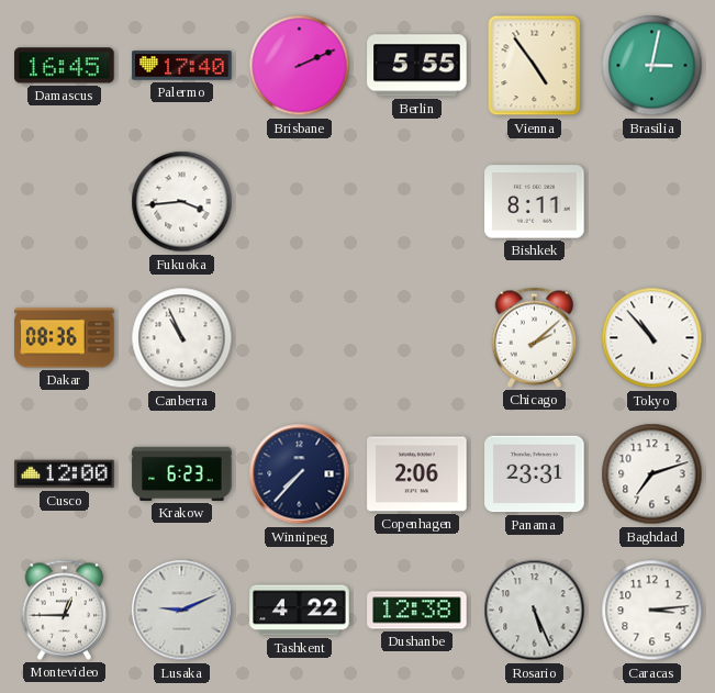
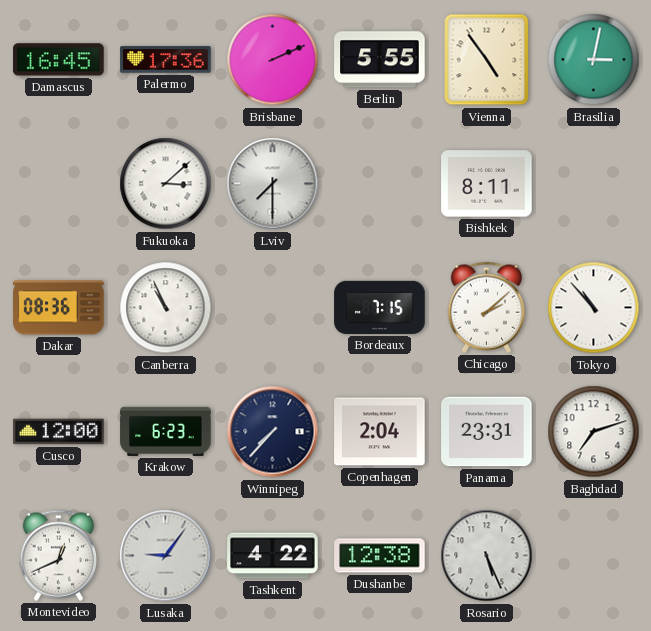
Palermo: 17:40 -> 17:36 (166, 60)
Fukuoka: 3:44 -> 3:08 (166, 184)
Lviv: none -> 7:30 (273, 184)
Bordeaux: none -> 7:15 (380, 307)
Copenhagen: 2:06 -> 2:04 (380, 432)
Montevideo: 12:45 -> 12:41 (59, 555)
Lusaka: 9:11 -> 9:06 (166, 556)
Caracas: 3:14 -> none (652, 611)
